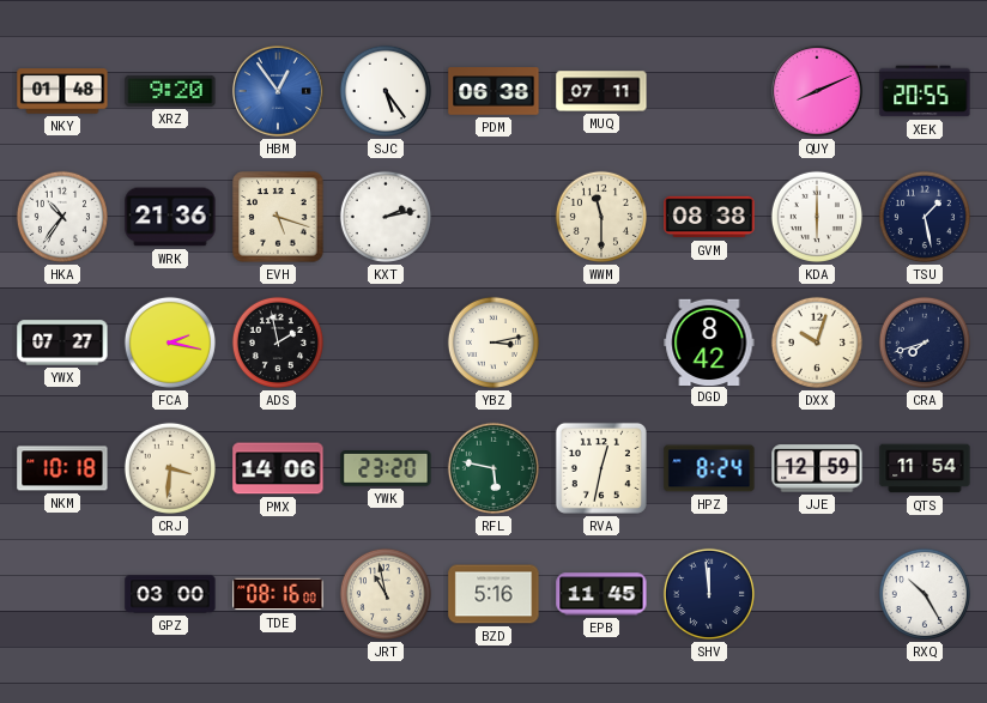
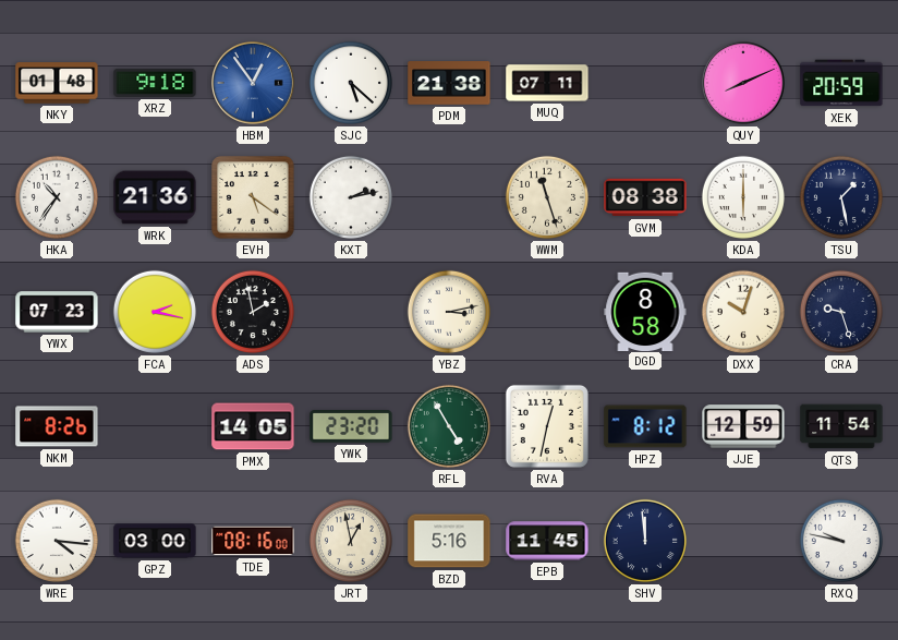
XRZ: 9:20 -> 9:18 (155, 83)
SJC: 5:24 -> 5:22 (351, 83)
PDM: 06:38 -> 21:38 (449, 83)
XEK: 20:55 -> 20:59 (841, 83)
EVH: 5:18 -> 5:21 (253, 197)
WWM: 11:30 -> 11:27 (547, 197)
YWX: 07:27 -> 07:23 (57, 312)
DGD: 8:42 -> 8:58 (645, 311)
CRA: 7:42 -> 9:27 (841, 312)
NKM: 10:18 -> 8:26 (57, 426)
CRJ: 3:31 -> none (170, 468)
PMX: 14:06 -> 14:05 (253, 426)
RFL: 5:47 -> 4:55 (449, 426)
HPZ: 8:24 -> 8:12 (645, 426)
WRE: none -> 4:16 (57, 541)
JRT: 10:58 -> 12:58 (351, 541)
RXQ: 10:25 -> 9:47 (841, 541)
